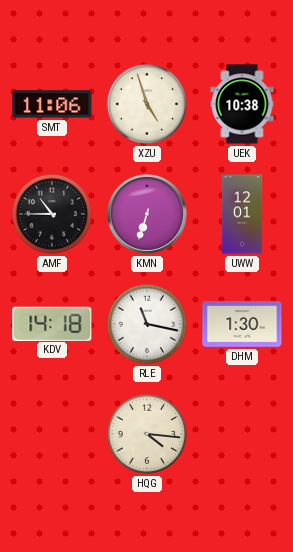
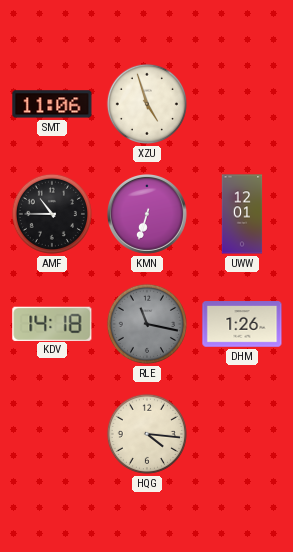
UEK: 10:38 -> none (242, 104)
RLE dial: white -> grey (147, 324)
DHM: 1:30 -> 1:26 (242, 324)
